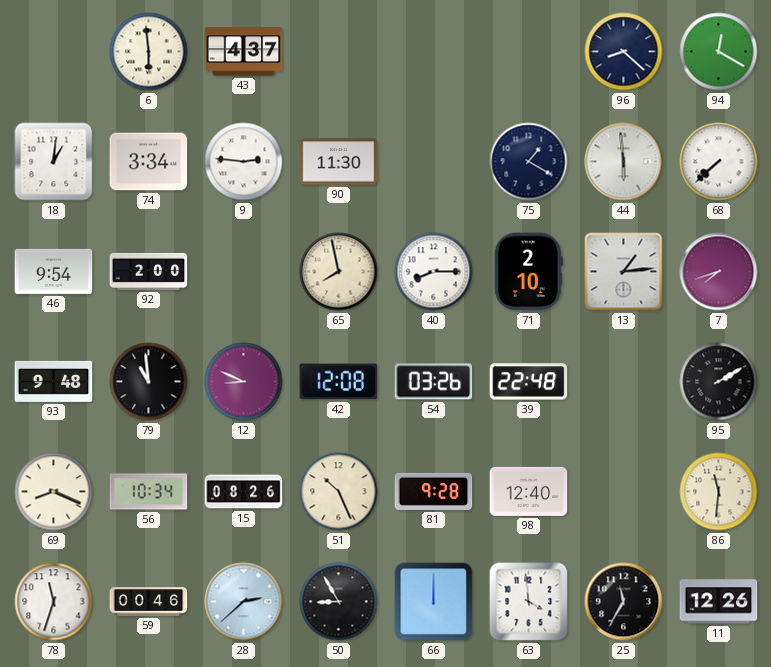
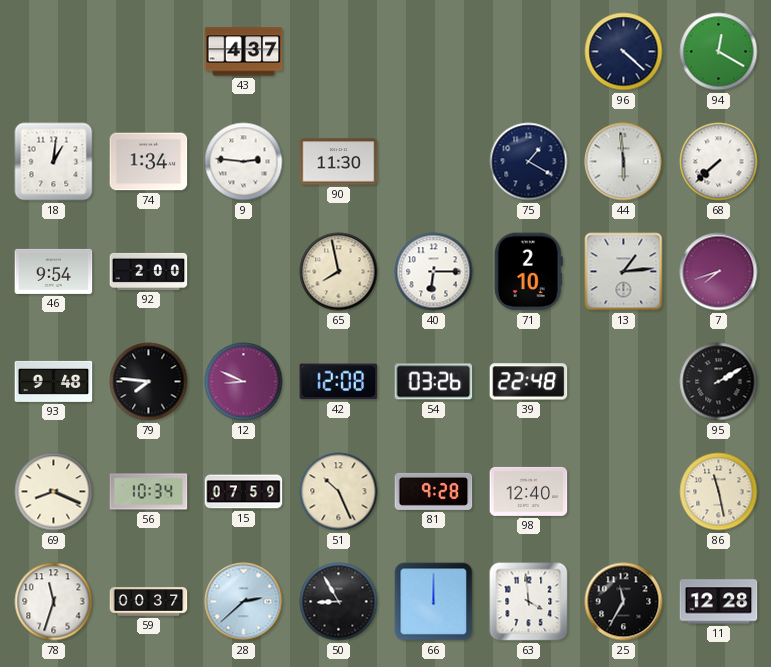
6: 5:59 -> none (149, 52)
96: 8:22 -> 4:22 (624, 52)
74: 3:34 -> 1:34 (149, 162)
40: 8:15 -> 6:15 (434, 272)
79: 10:59 -> 7:46 (149, 382)
15: 08:26 -> 07:59 (244, 492)
86: 11:31 -> 11:28 (719, 492)
59: 00:46 -> 00:37 (149, 602)
11: 12:26 -> 12:28 (719, 602)
